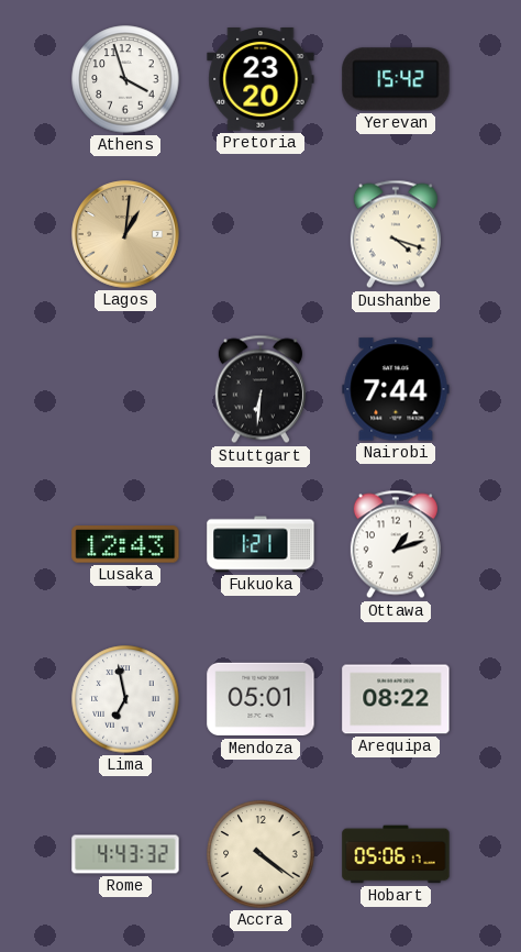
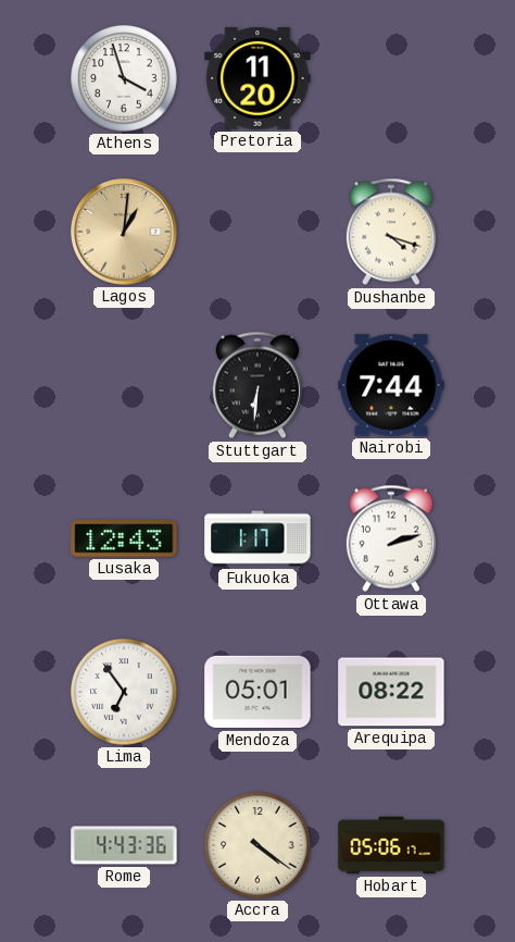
Pretoria: 23:20 -> 11:20 (257, 79)
Yerevan: 15:42 -> none (396, 79)
Fukuoka: 1:21 -> 1:17 (257, 538)
Ottawa: 1:12 -> 2:12 (391, 538)
Lima: 6:58 -> 6:54 (124, 692)
Rome: 4:43:32 -> 4:43:36 (124, 845)
